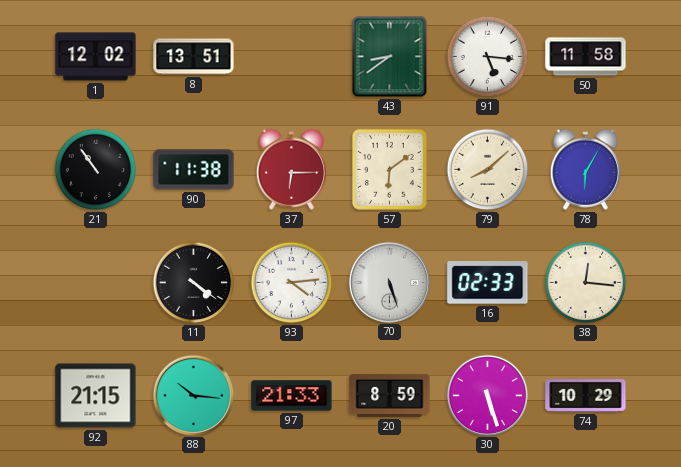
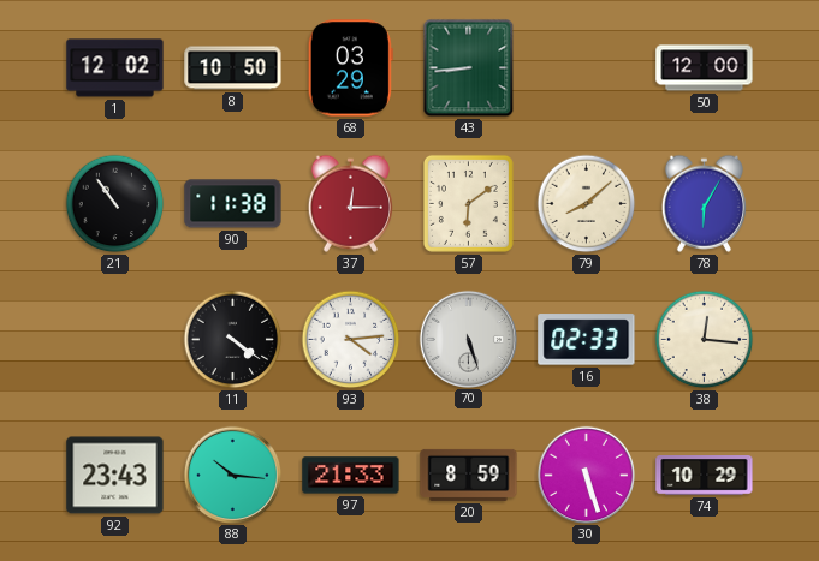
8: 13:51 -> 10:50 (233, 68)
68: none -> 03:29 (350, 68)
43: 8:39 -> 8:44 (469, 68)
91: 5:16 -> none (488, 57)
50: 11:58 -> 12:00 (705, 68)
37: 6:15 -> 12:15 (350, 203)
92: 21:15 -> 23:43 (115, 476)
